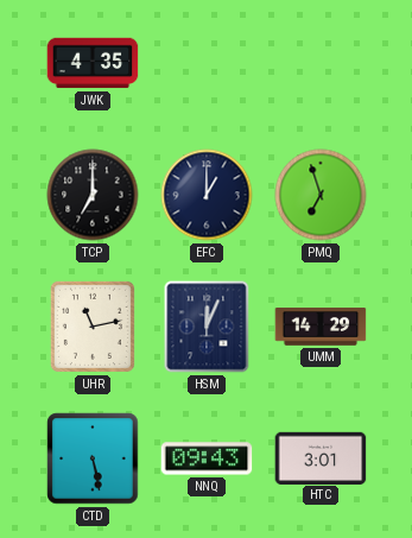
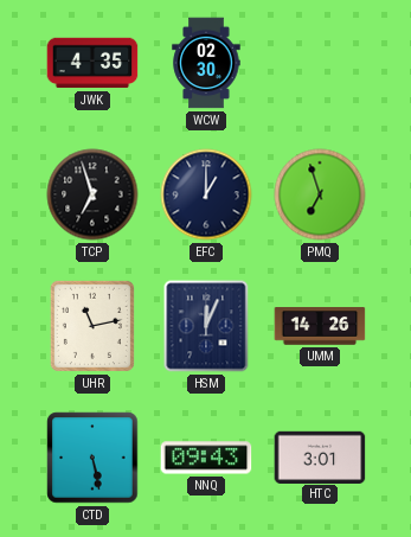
WCW: none -> 02:30 (206, 63)
TCP: 7:00 -> 6:57 (92, 194)
UMM: 14:29 -> 14:26 (320, 326)
